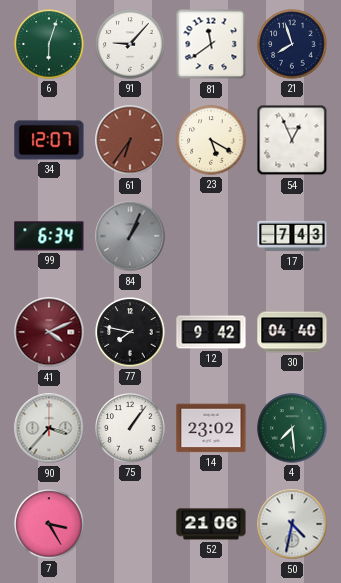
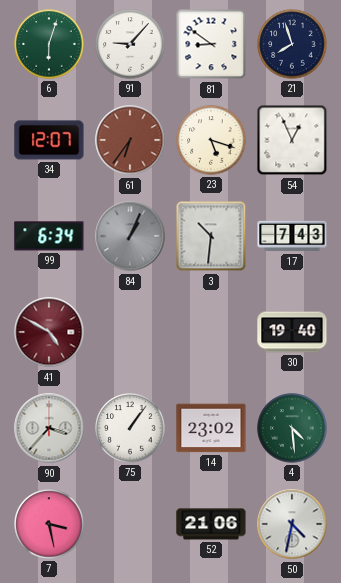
81: 11:39 -> 8:51 (211, 44)
23: 5:20 -> 5:18 (211, 140)
3: none -> 10:31 (211, 236)
41: 4:11 -> 4:50 (49, 332)
77: 7:47 -> none (130, 332)
12: 9:42 -> none (211, 332)
30: 04:40 -> 19:40 (292, 332)
4: 7:29 -> 4:29 (292, 428)
7: 3:25 -> 3:28 (49, 524)
